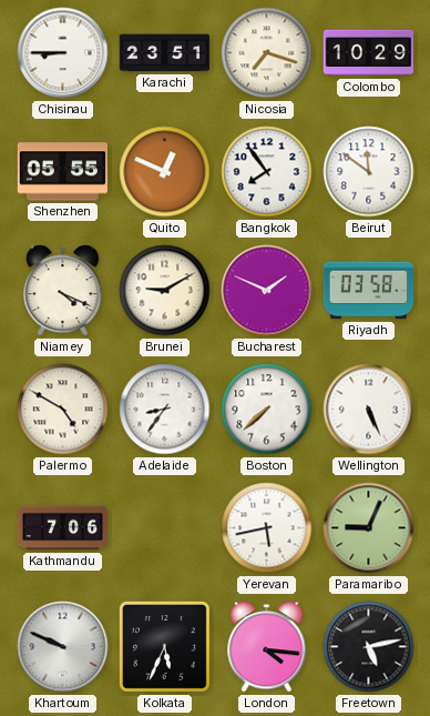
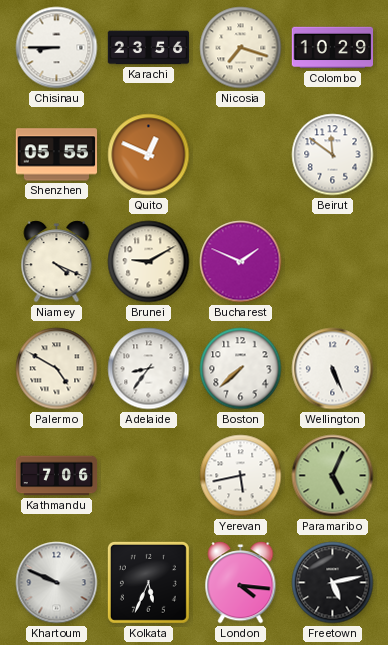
Karachi: 23:51 -> 23:56 (149, 48)
Bangkok: 7:54 -> none (267, 172)
Riyadh: 03:58 -> none (369, 291)
Paramaribo: 9:04 -> 5:04 (333, 476)
